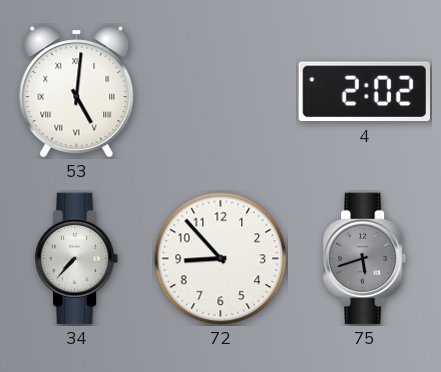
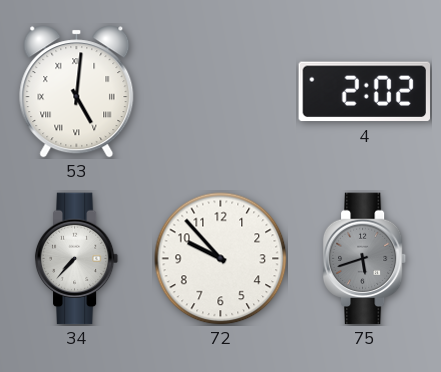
72: 8:53 -> 9:53 (221, 259)
